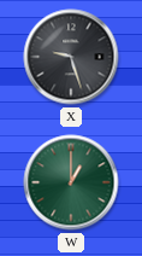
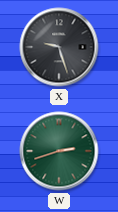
W: 1:00 -> 2:42 (59, 151)
